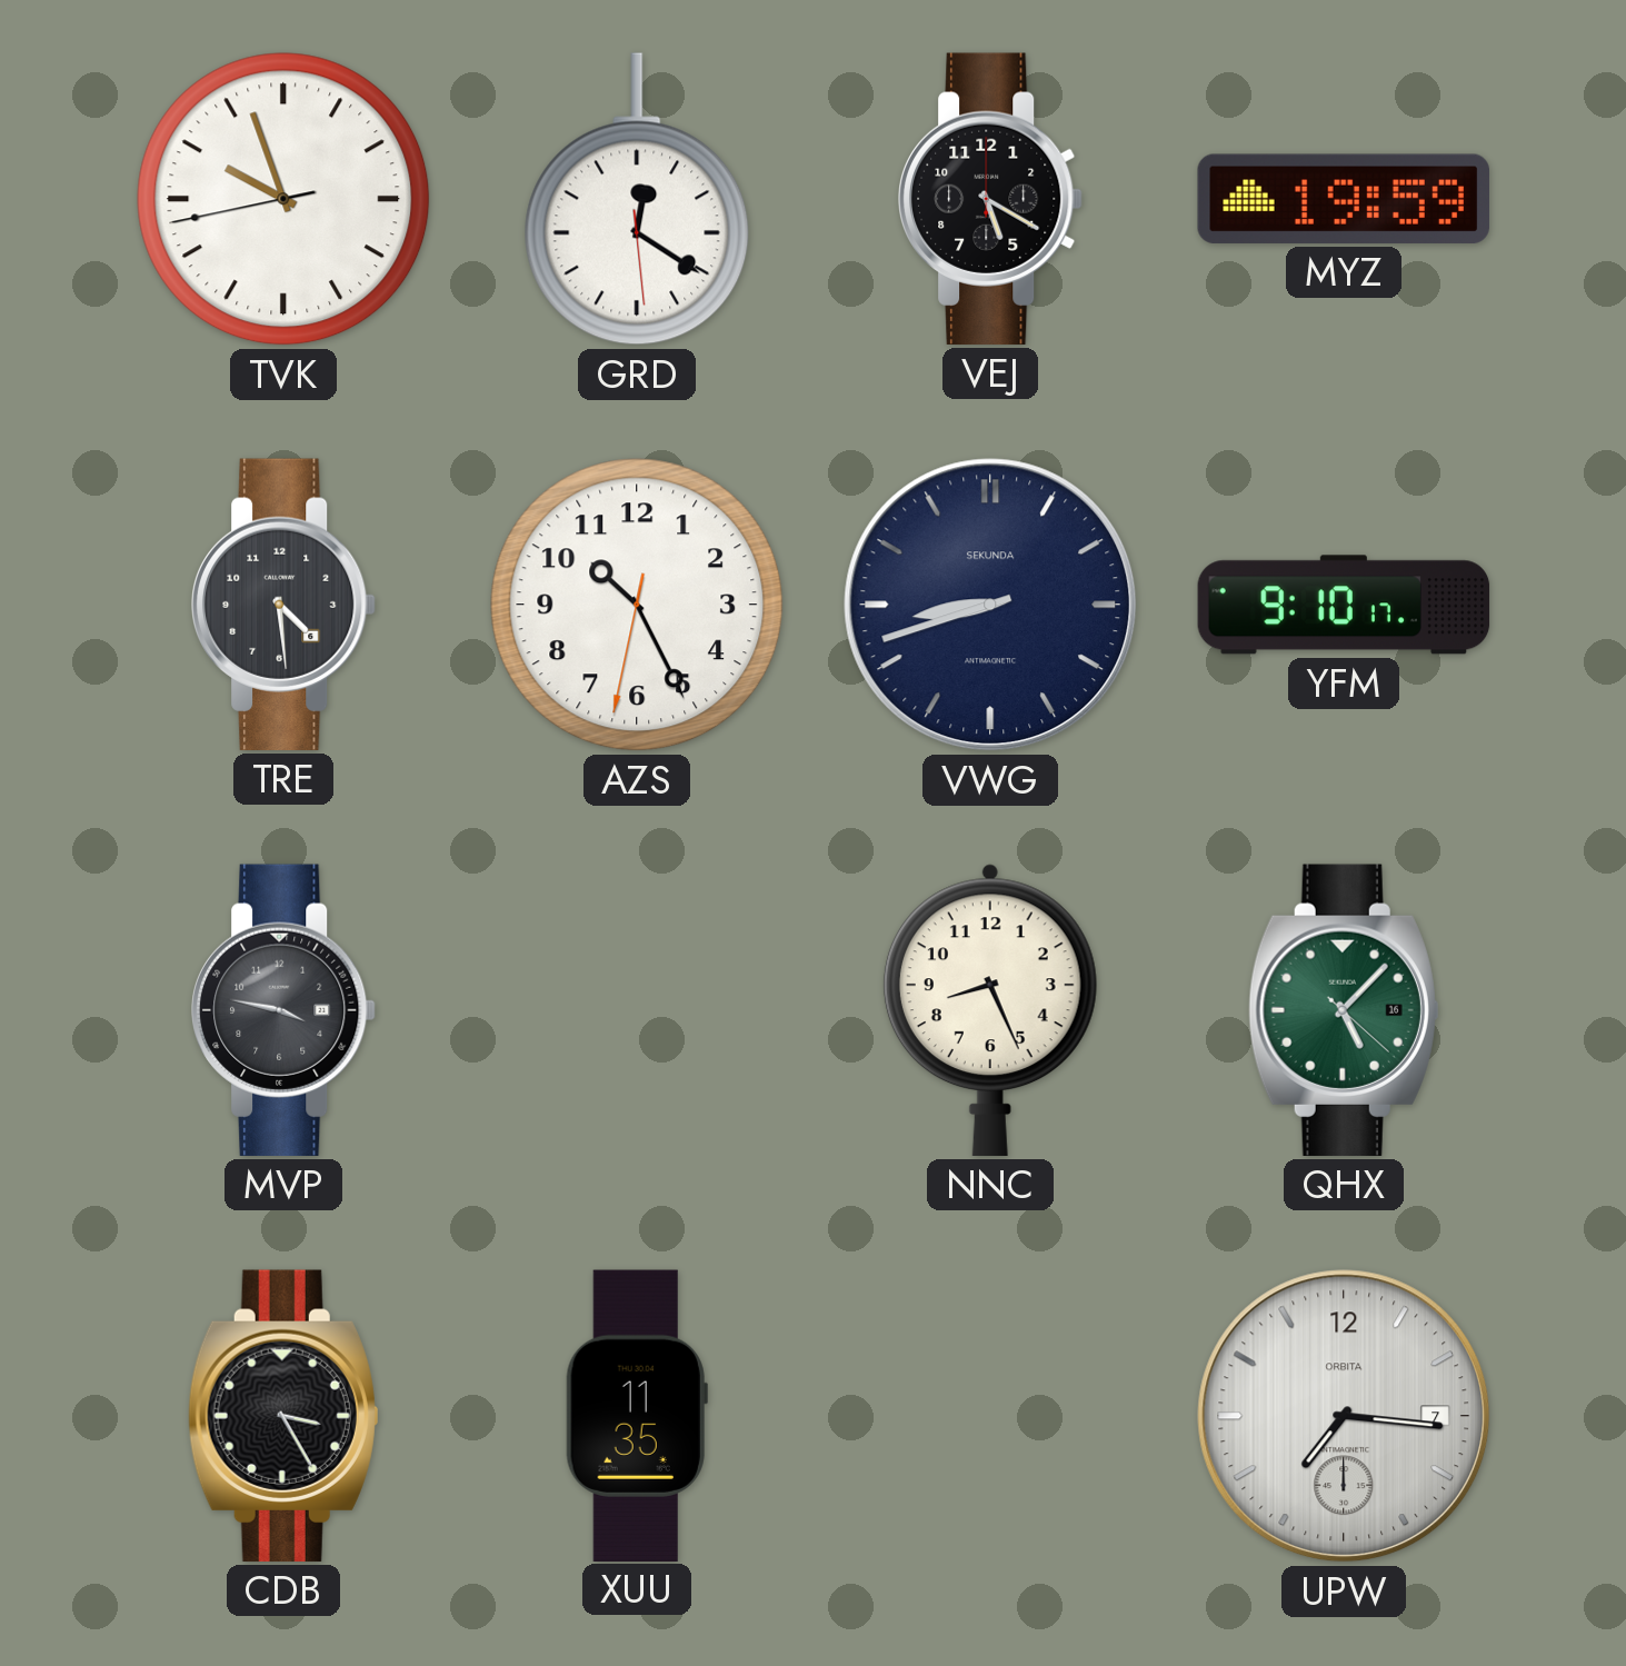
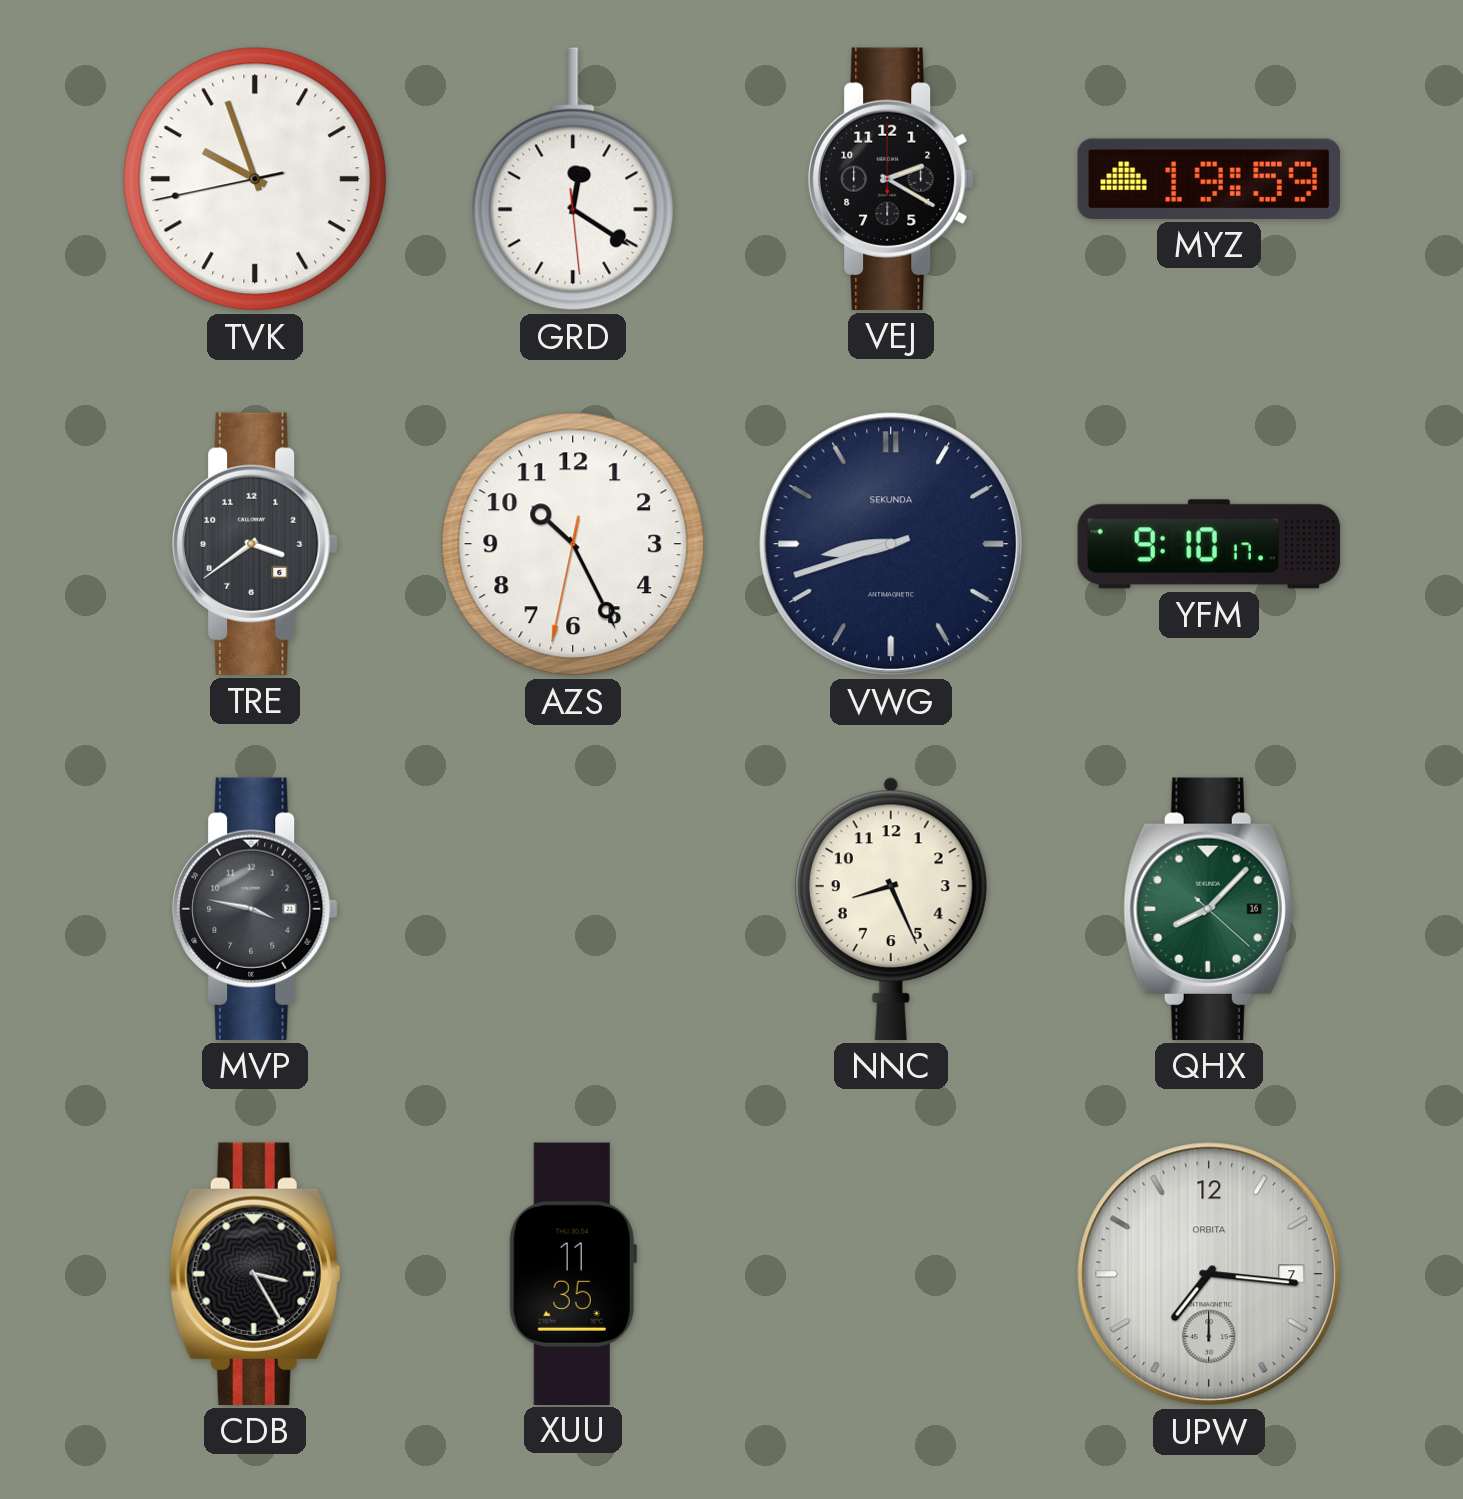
VEJ: 5:20 -> 2:20 (891, 179)
TRE: 4:29 -> 3:39 (255, 544)
QHX: 5:07 -> 8:07 (1209, 909)
